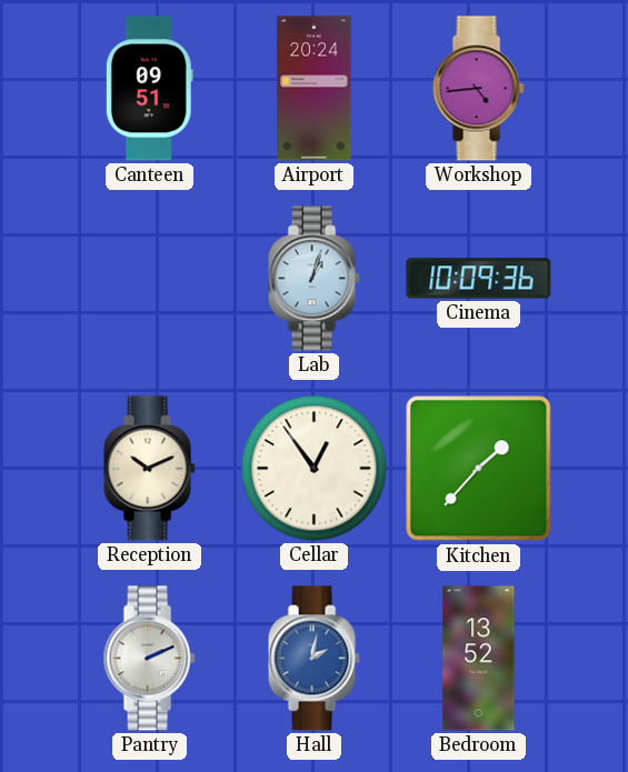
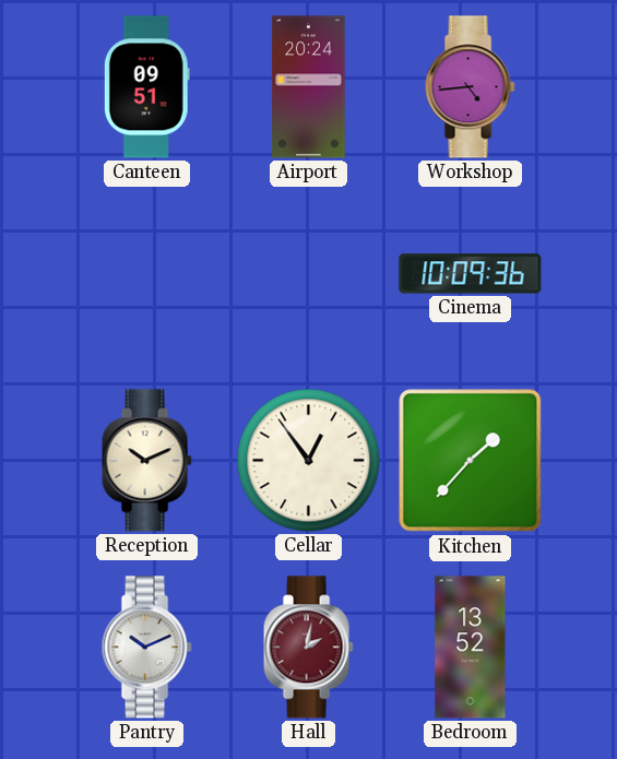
Lab: 1:03 -> none (313, 279)
Pantry: 2:11 -> 10:11 (146, 648)
Hall dial: blue -> burgundy (308, 648)
